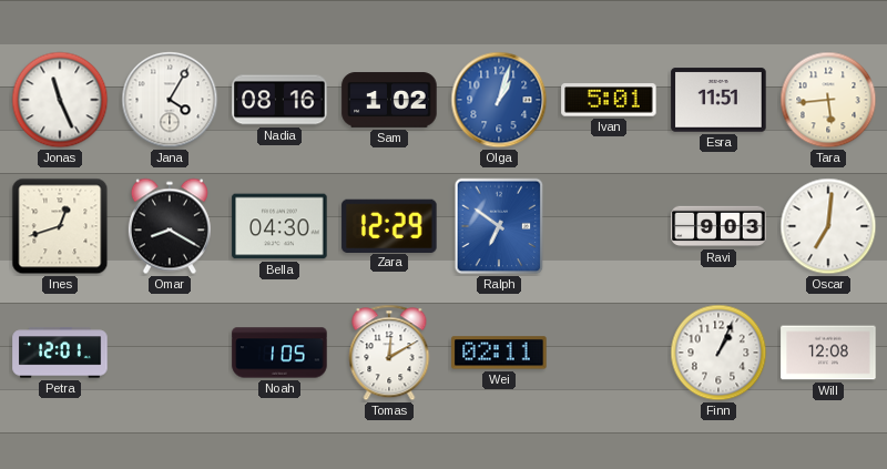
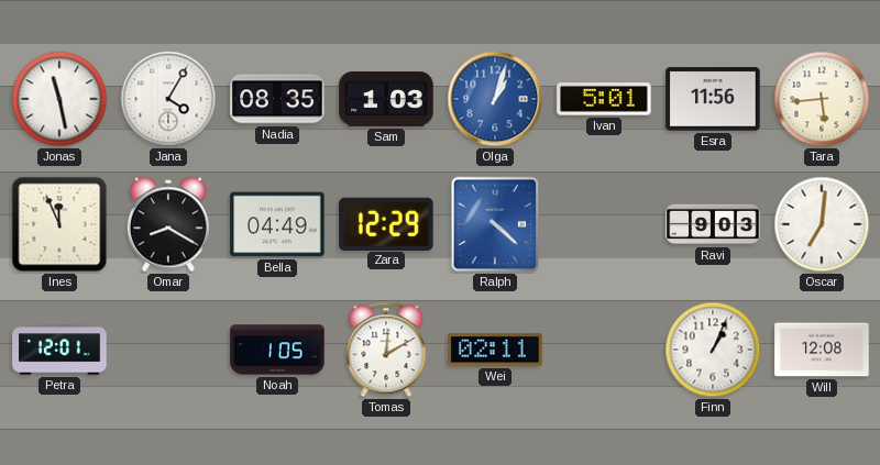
Jonas: 11:26 -> 11:28 (59, 99)
Nadia: 08:16 -> 08:35 (277, 99)
Sam: 1:02 -> 1:03 (386, 99)
Esra: 11:51 -> 11:56 (713, 99)
Ines: 12:42 -> 11:56 (59, 224)
Bella: 04:30 -> 04:49 (277, 224)
Ralph: 6:51 -> 4:22 (495, 224)
